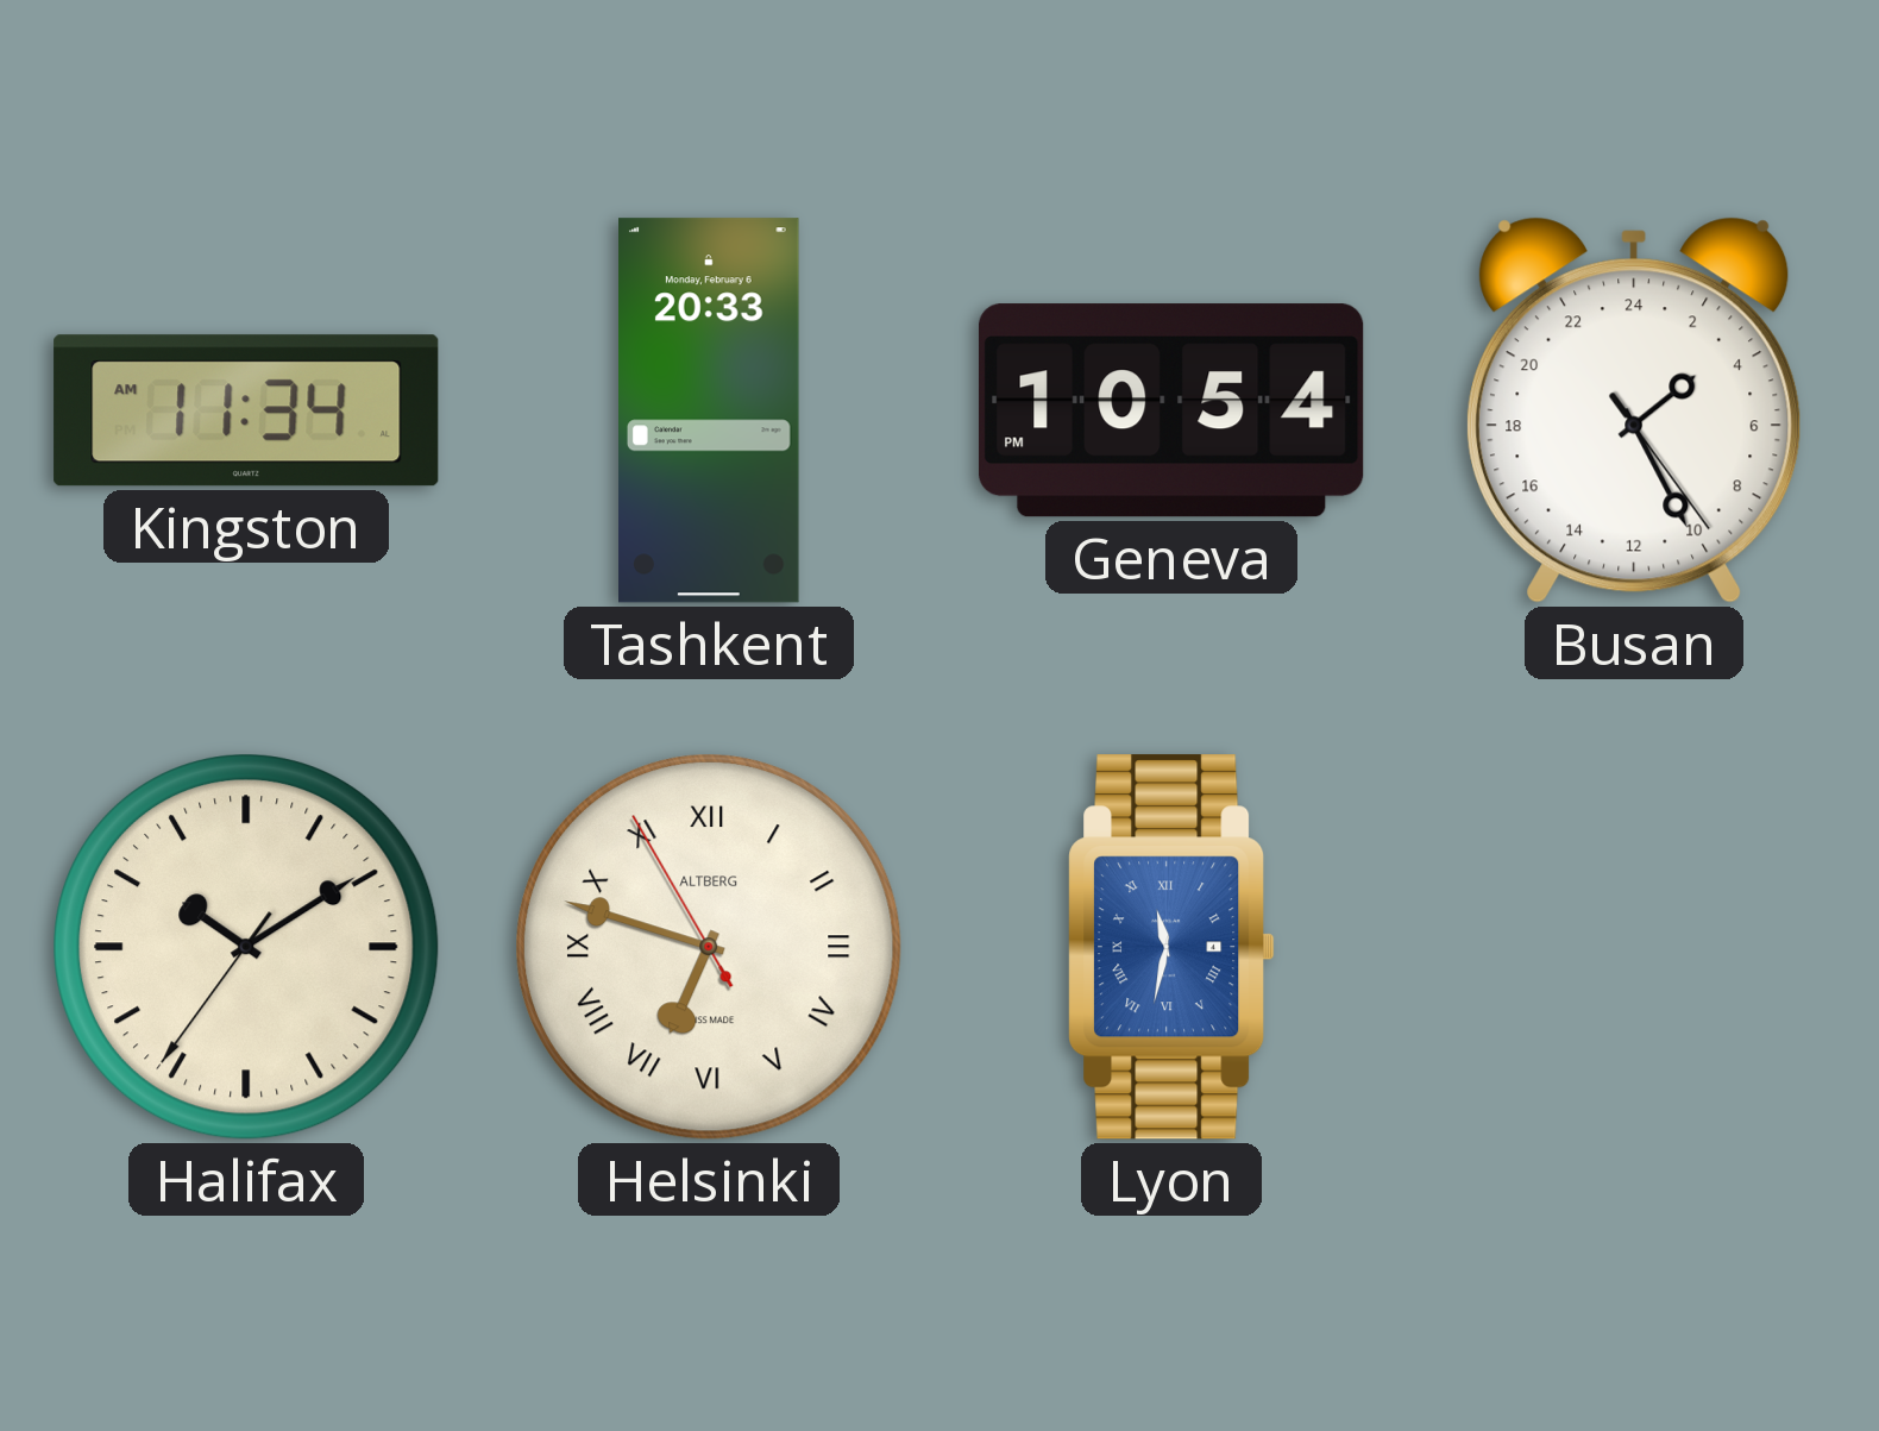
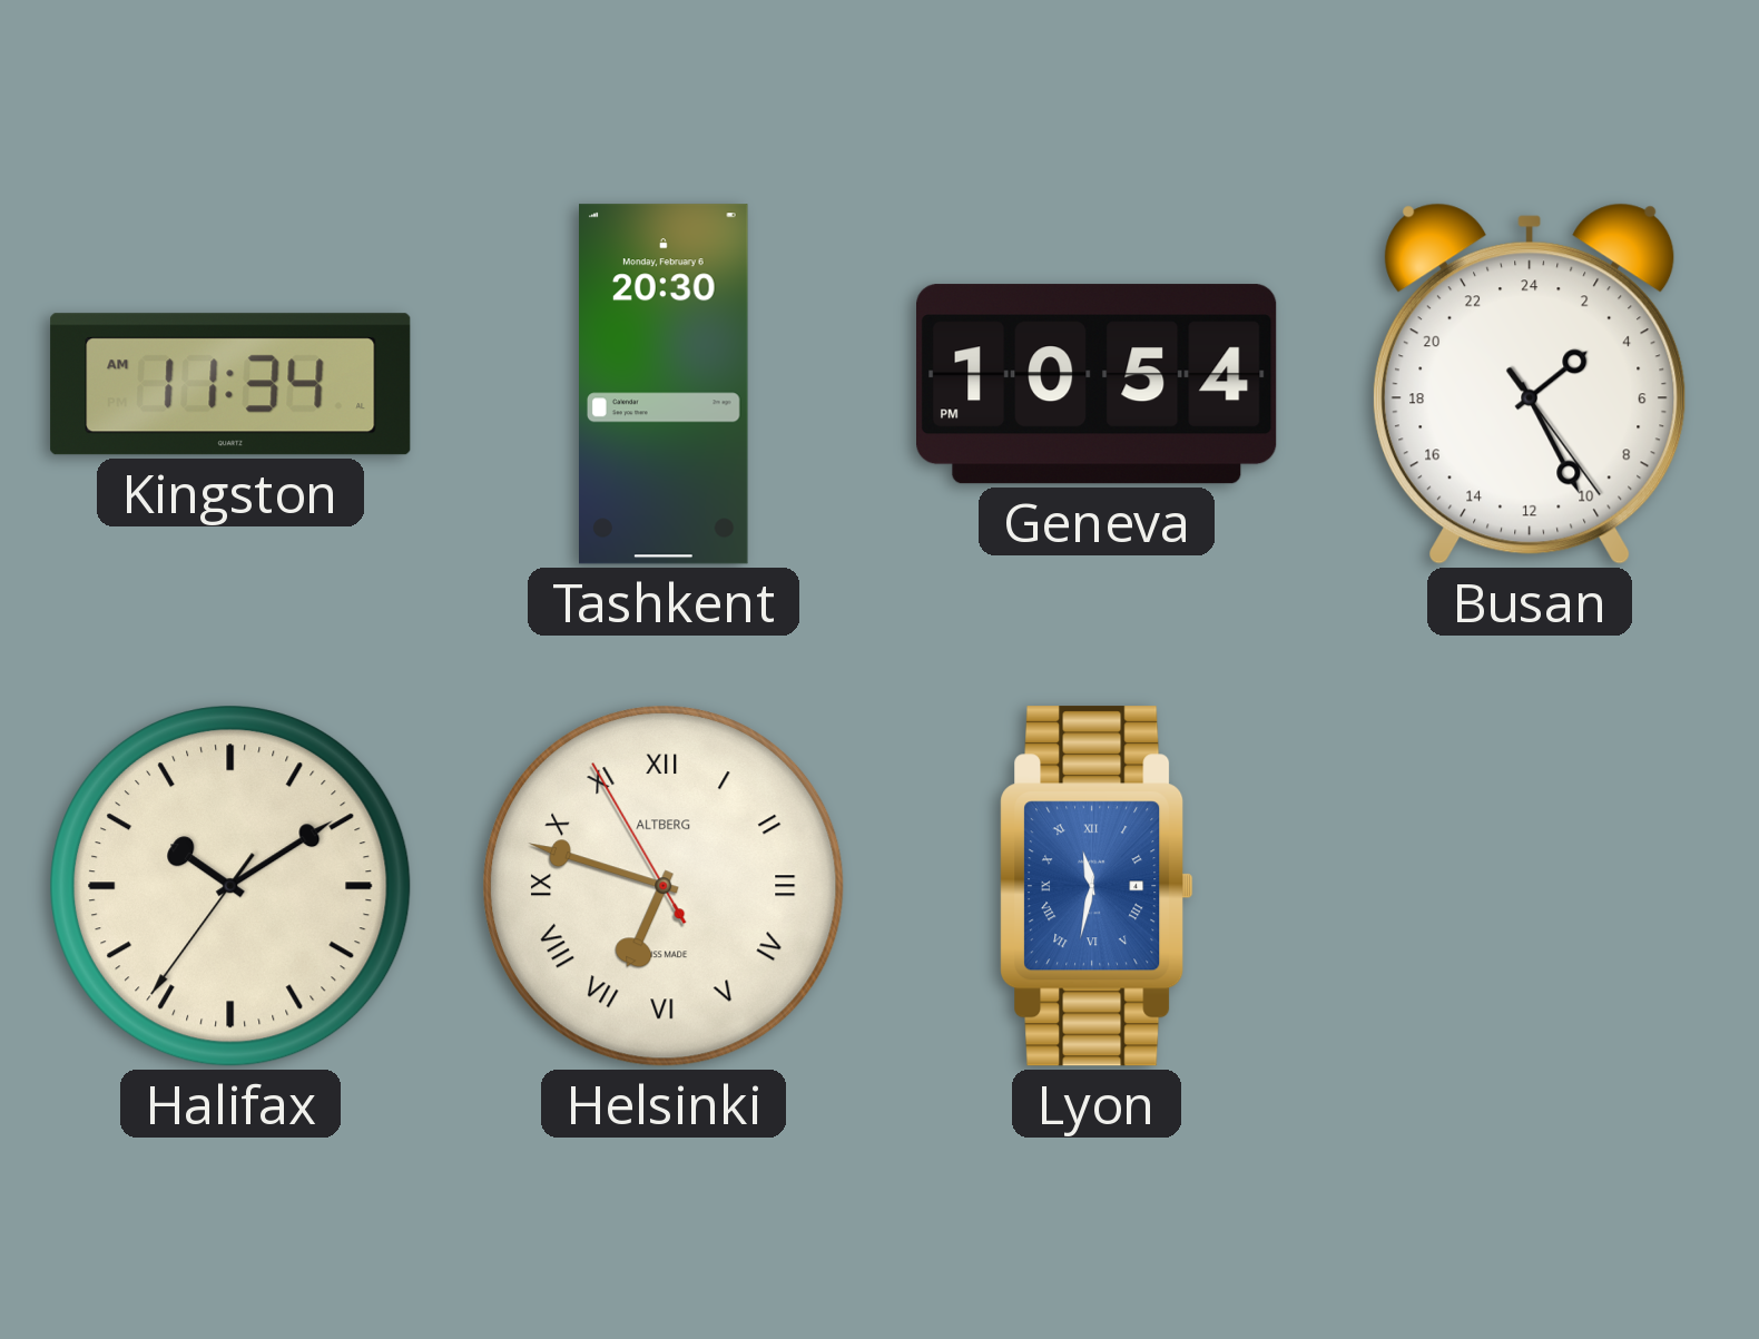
Tashkent: 20:33 -> 20:30 (665, 384)
